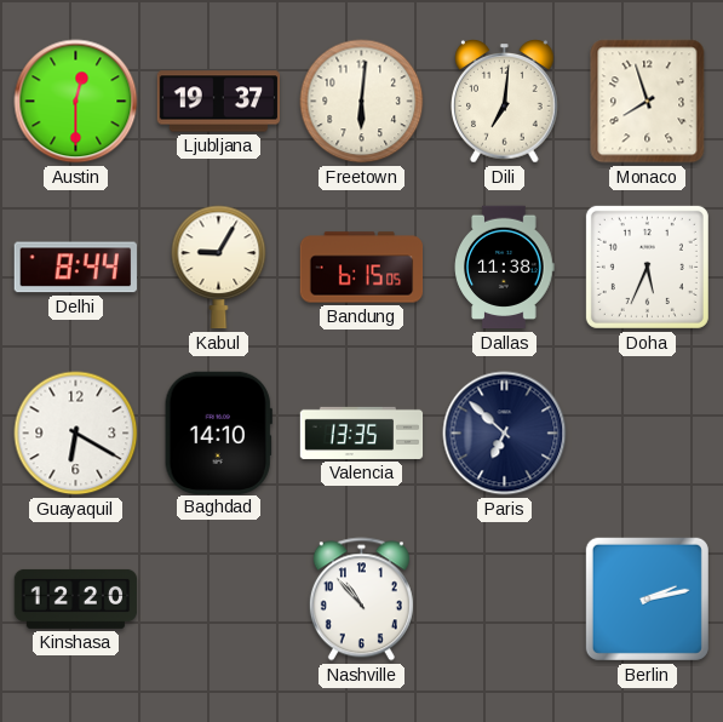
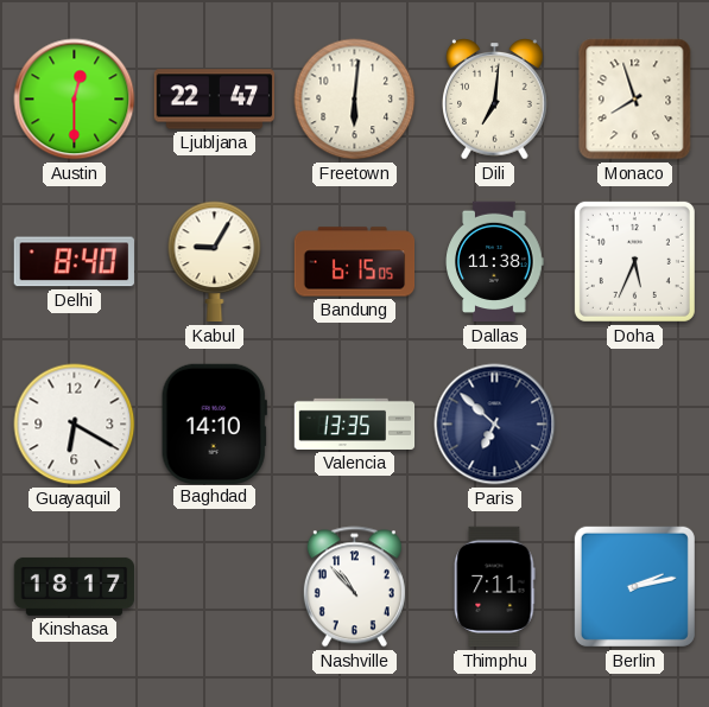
Ljubljana: 19:37 -> 22:47 (215, 100)
Delhi: 8:44 -> 8:40 (74, 262)
Kinshasa: 12:20 -> 18:17 (75, 586)
Thimphu: none -> 7:11 (495, 587)
